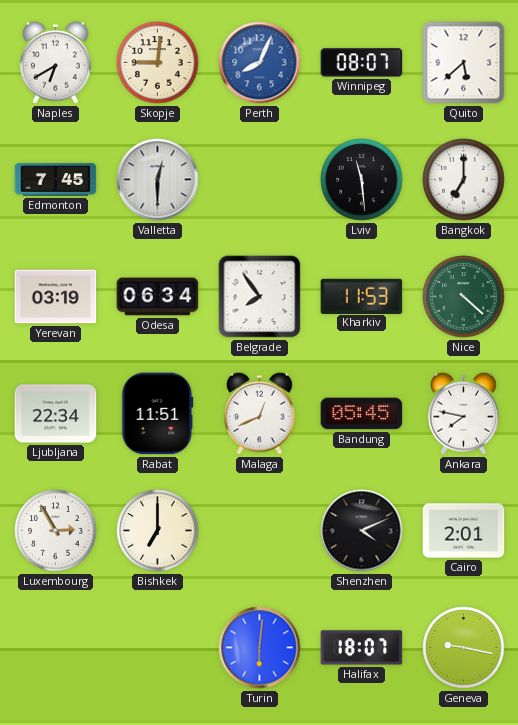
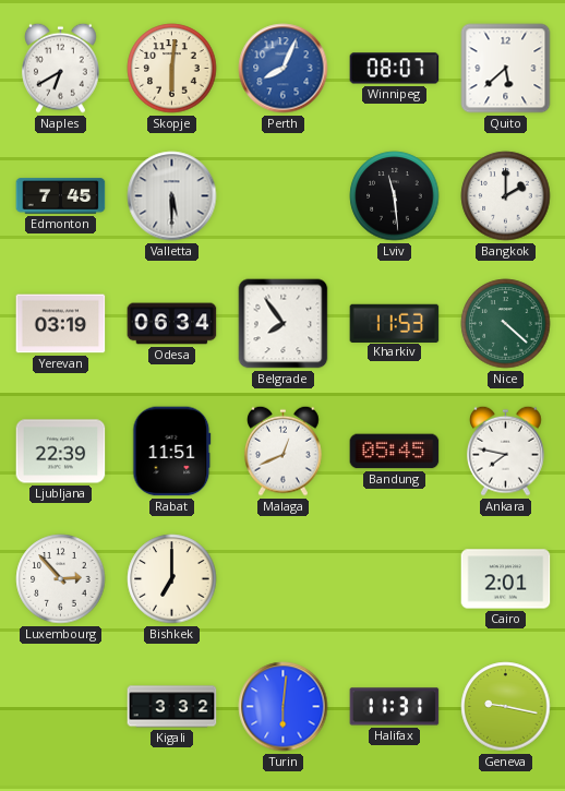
Skopje: 9:01 -> 6:01 (172, 69)
Valletta: 12:30 -> 5:30 (172, 196)
Bangkok: 7:00 -> 2:00 (506, 196)
Ljubljana: 22:34 -> 22:39 (61, 452)
Luxembourg: 2:55 -> 2:53 (61, 579)
Shenzhen: 4:11 -> none (362, 531)
Kigali: none -> 3:32 (172, 707)
Halifax: 18:07 -> 11:31 (395, 707)
